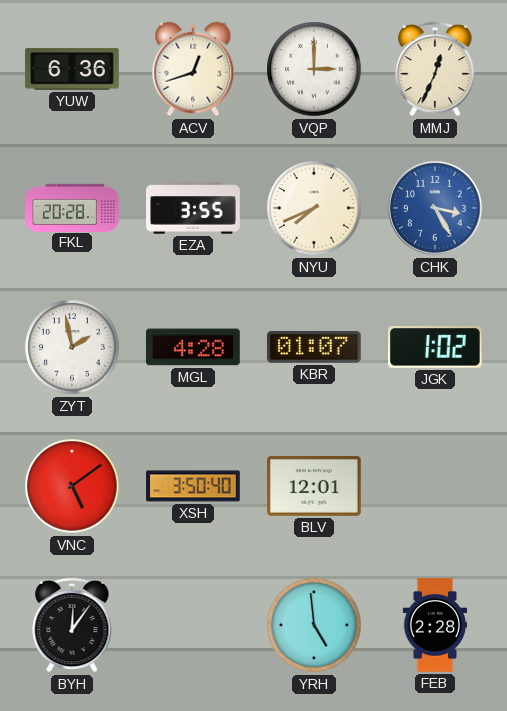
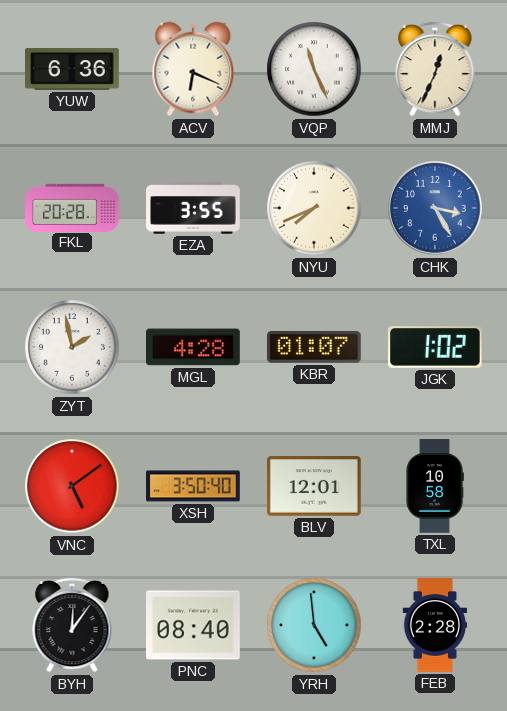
ACV: 12:42 -> 6:19 (193, 69)
VQP: 3:00 -> 11:26 (314, 69)
TXL: none -> 10:58 (435, 486)
PNC: none -> 08:40 (194, 625)
